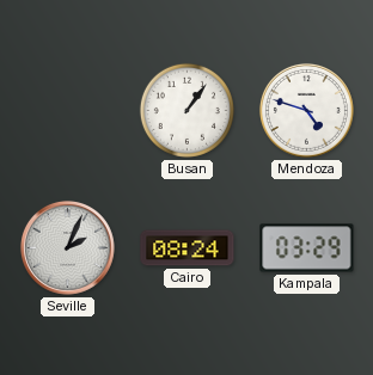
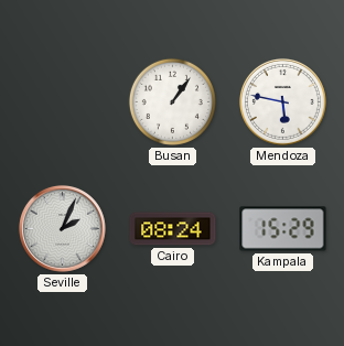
Mendoza: 4:48 -> 5:47 (282, 101)
Kampala: 03:29 -> 15:29 (283, 229)
